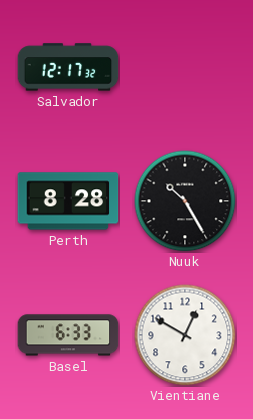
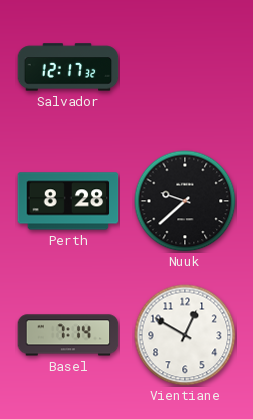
Nuuk: 10:25 -> 9:38 (185, 201)
Basel: 6:33 -> 7:14 (68, 335)
